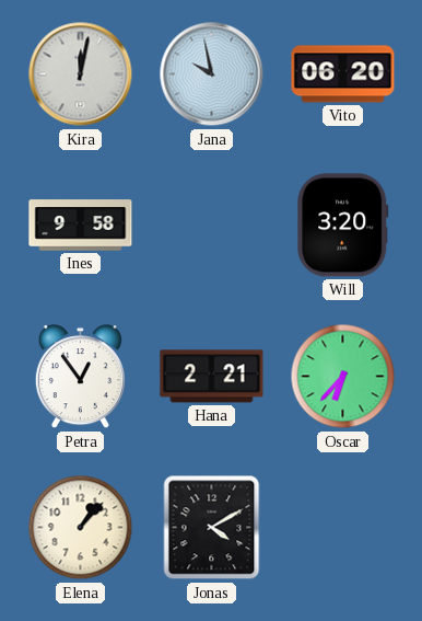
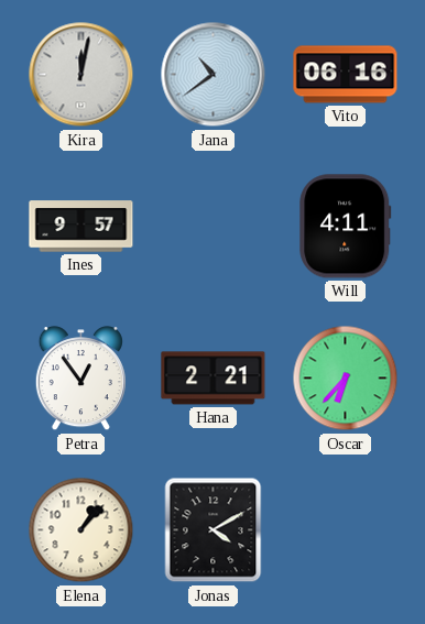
Jana: 9:58 -> 10:39 (214, 75)
Vito: 06:20 -> 06:16 (346, 75)
Ines: 9:58 -> 9:57 (81, 227)
Will: 3:20 -> 4:11 (346, 227)
